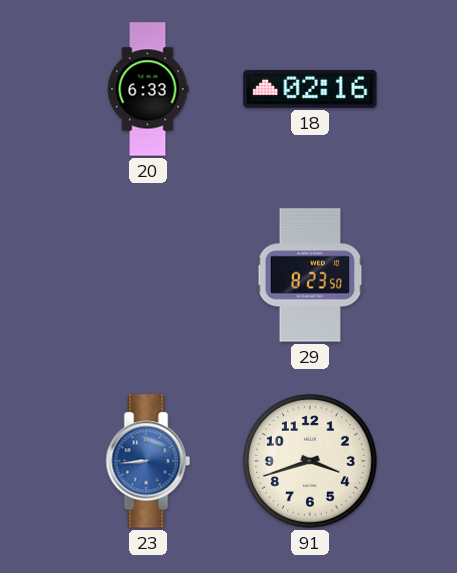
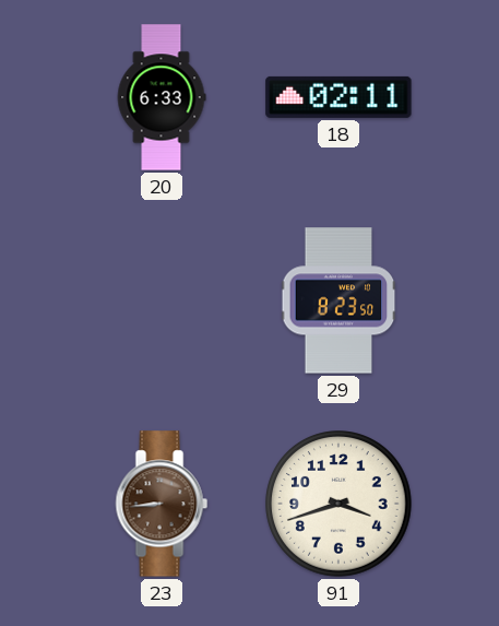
18: 02:16 -> 02:11 (338, 97)
23 dial: blue -> brown (162, 504)
